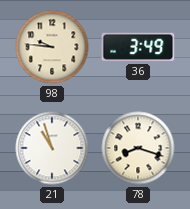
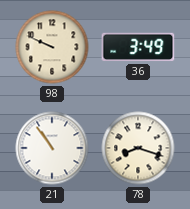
98: 9:46 -> 9:49 (52, 47)
21: 10:57 -> 10:54 (52, 148)
